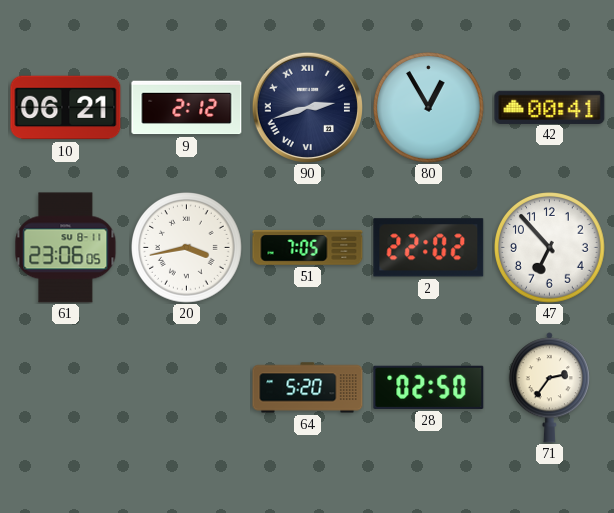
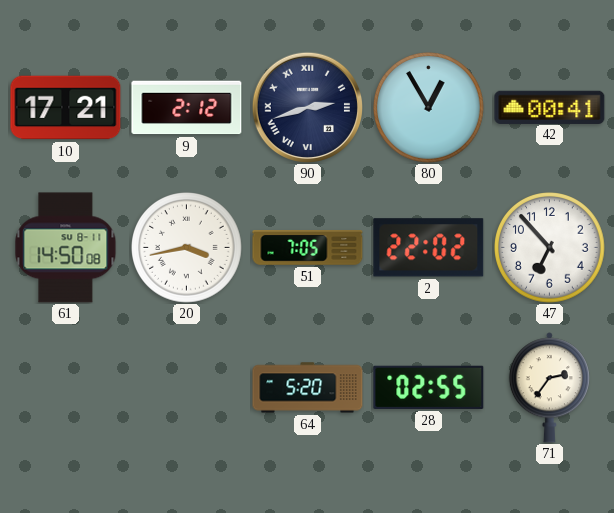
10: 06:21 -> 17:21 (66, 108)
61: 23:06 -> 14:50 (66, 248)
28: 02:50 -> 02:55 (429, 387)
